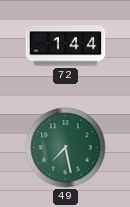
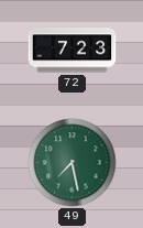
72: 1:44 -> 7:23 (73, 51)
